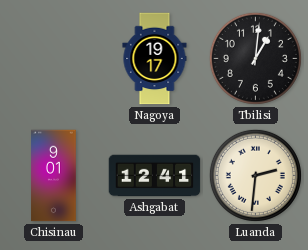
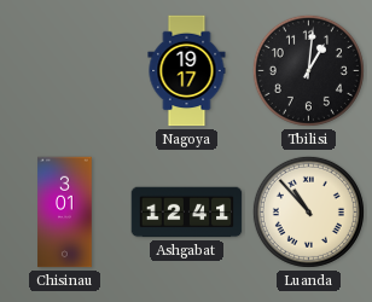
Chisinau: 9:01 -> 3:01 (65, 213)
Luanda: 2:31 -> 10:53 (308, 211)
